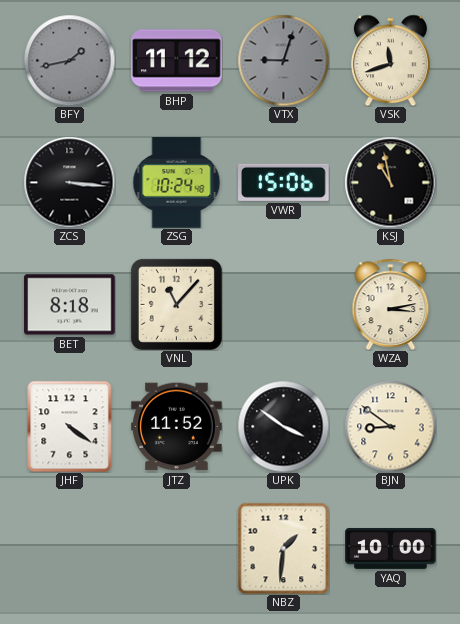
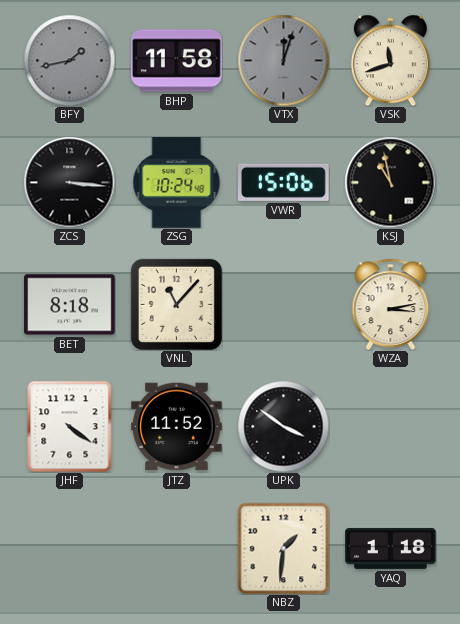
BHP: 11:12 -> 11:58 (177, 61)
VTX: 9:03 -> 12:03 (283, 60)
BJN: 8:51 -> none (390, 426)
YAQ: 10:00 -> 1:18 (391, 548)
